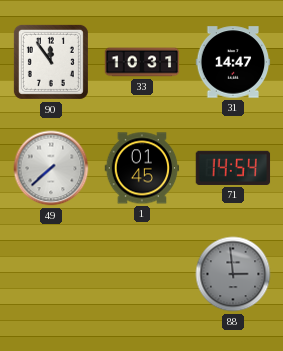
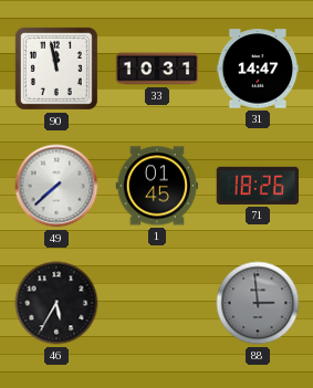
90: 11:54 -> 11:58 (56, 69)
71: 14:54 -> 18:26 (258, 186)
46: none -> 5:35 (56, 303)
